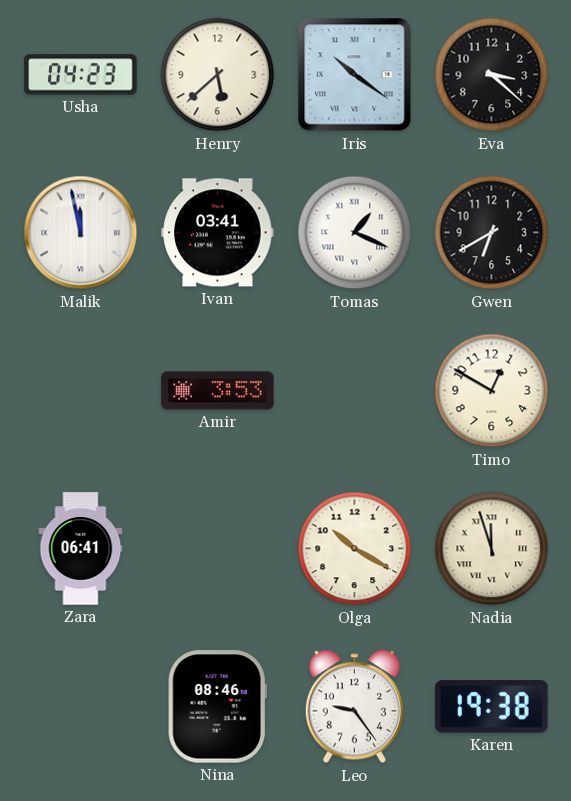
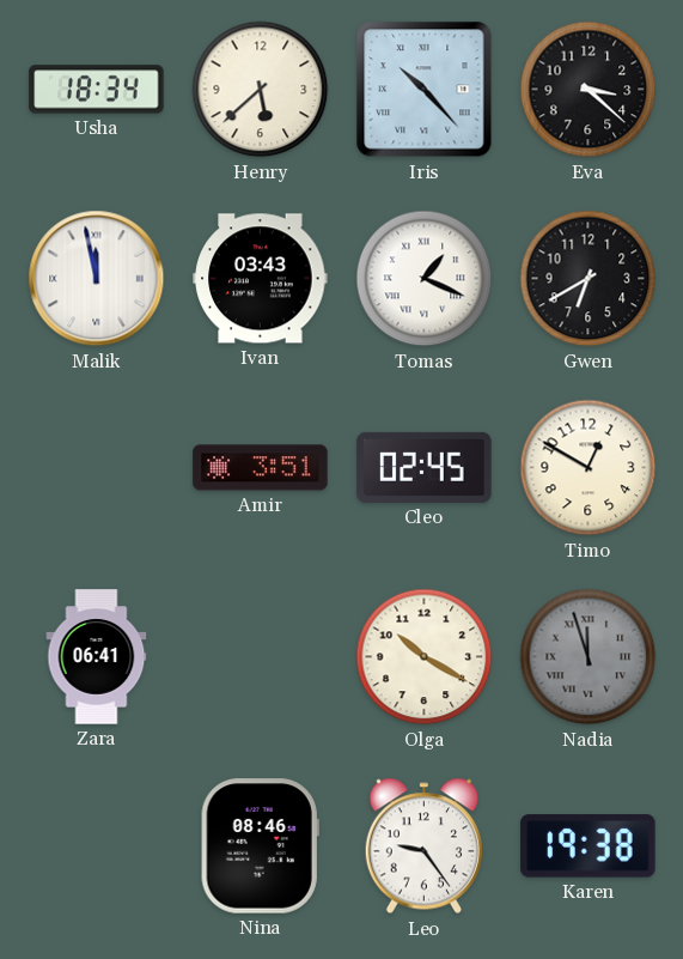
Usha: 04:23 -> 18:34 (97, 90)
Iris: 10:21 -> 10:23 (425, 90)
Ivan: 03:41 -> 03:43 (261, 279)
Amir: 3:53 -> 3:51 (261, 468)
Cleo: none -> 02:45 (425, 467)
Nadia dial: cream -> grey (589, 657)
